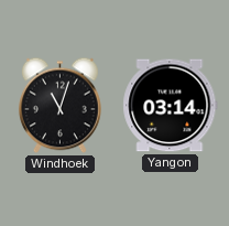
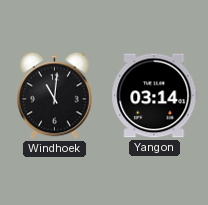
Windhoek: 11:03 -> 11:01 (54, 96)
